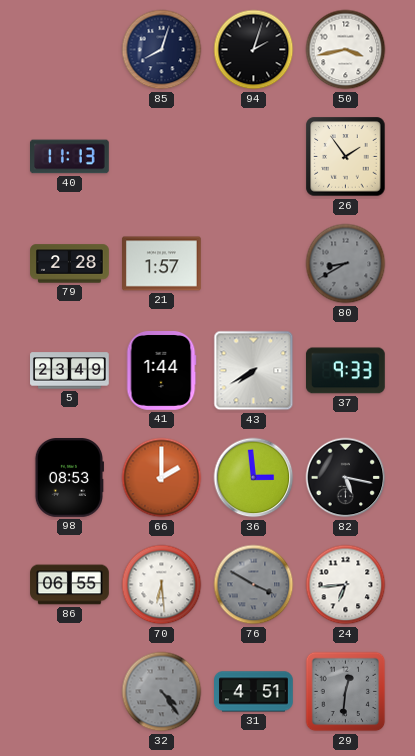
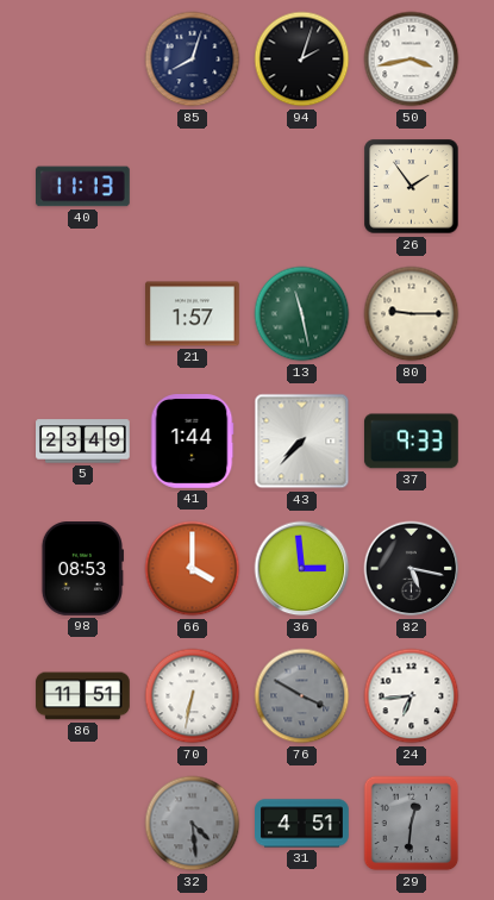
79: 2:28 -> none (70, 264)
13: none -> 11:28 (302, 314)
80: 8:40 -> 9:15 (412, 314)
80 dial: grey -> cream (412, 314)
43: 7:40 -> 7:37 (302, 442)
66: 2:00 -> 4:00 (193, 569)
86: 06:55 -> 11:51 (83, 696)
70: 6:29 -> 6:32 (193, 696)
32: 4:24 -> 4:29 (193, 824)
